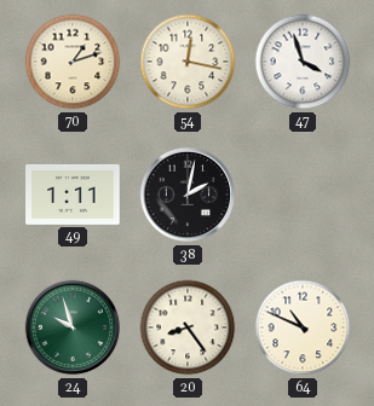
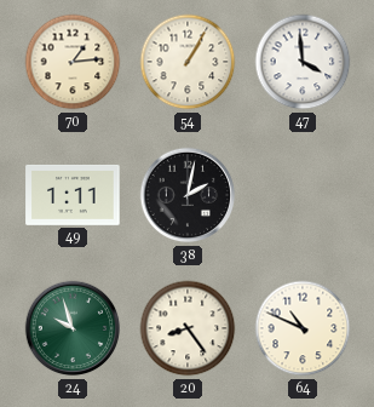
70: 1:12 -> 1:14 (73, 62)
54: 12:17 -> 1:05 (188, 62)
47: 3:57 -> 3:59 (303, 62)
